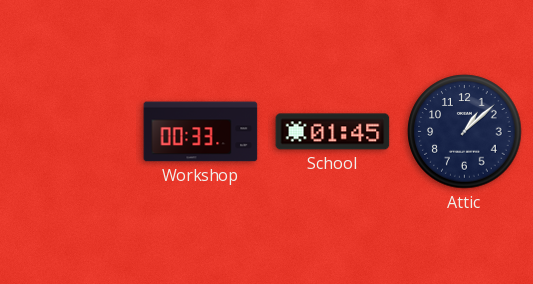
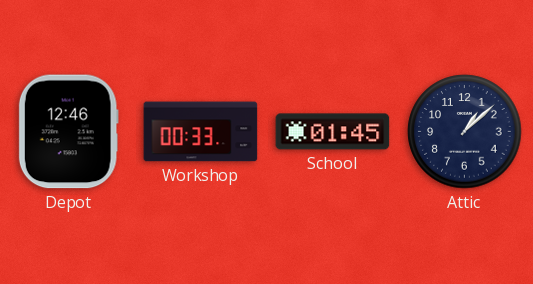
Depot: none -> 12:46 (68, 132)
